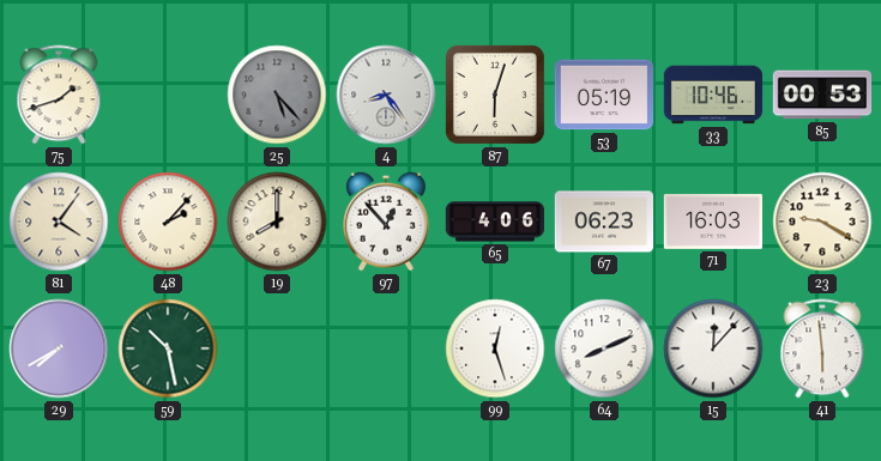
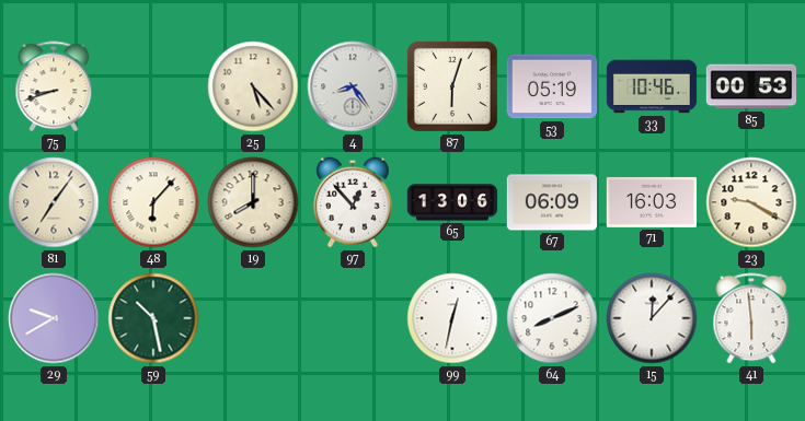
75: 1:42 -> 8:42 (54, 86)
25 dial: grey -> cream (253, 86)
81: 4:06 -> 7:06 (54, 202)
48: 2:07 -> 6:07 (153, 202)
65: 4:06 -> 13:06 (452, 202)
67: 06:23 -> 06:09 (551, 202)
29: 7:40 -> 9:40 (54, 318)
99: 12:27 -> 12:32 (452, 318)
